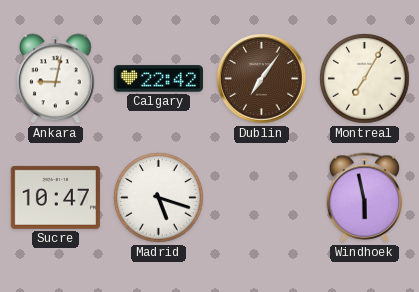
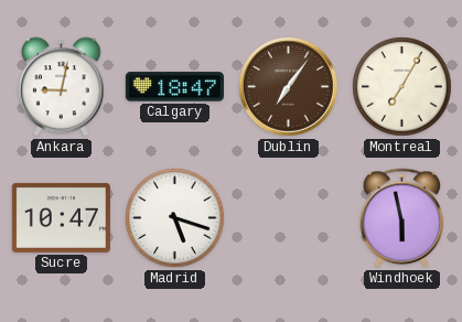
Calgary: 22:42 -> 18:47 (174, 87)
